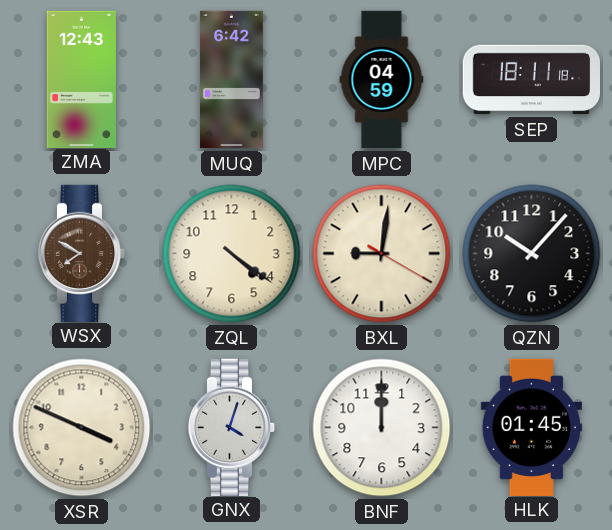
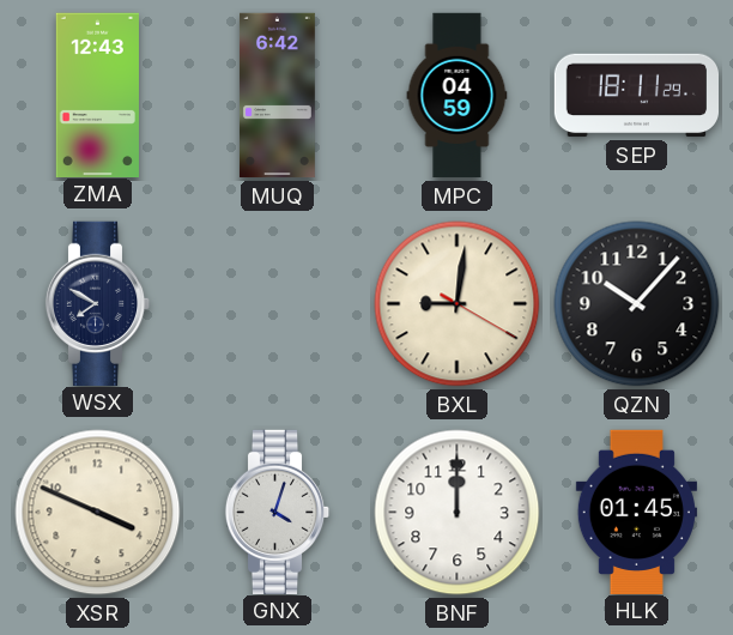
SEP: 18:11:18 -> 18:11:29 (637, 96)
WSX dial: brown -> navy (98, 303)
ZQL: 4:21 -> none (232, 254)
